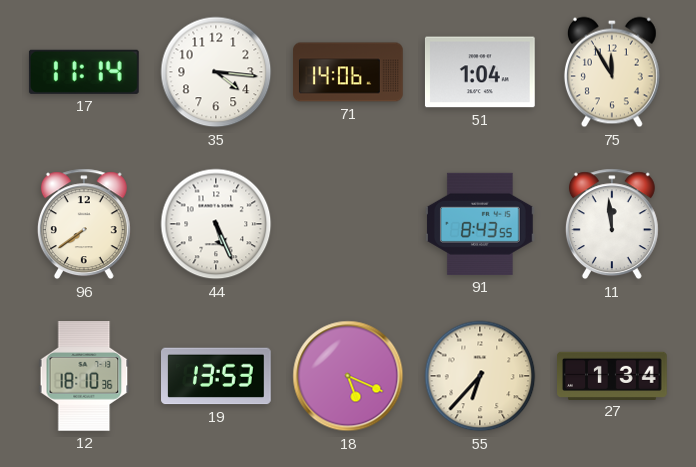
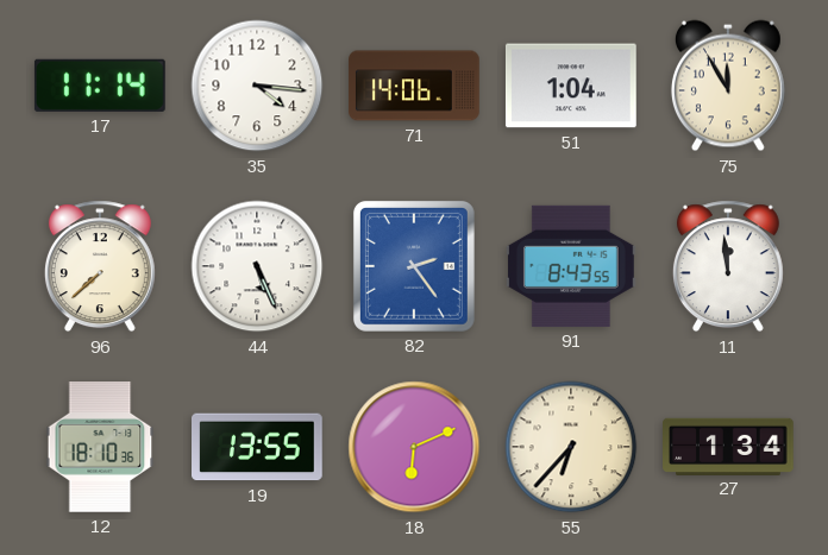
96: 7:39 -> 7:38 (100, 266)
82: none -> 2:24 (414, 266)
19: 13:53 -> 13:55 (258, 447)
18: 5:19 -> 6:11 (414, 447)
